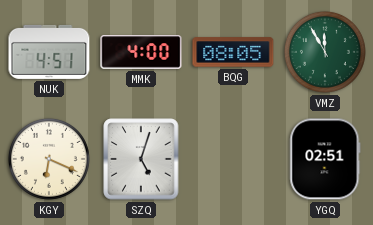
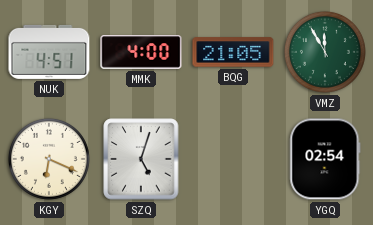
BQG: 08:05 -> 21:05 (233, 52)
YGQ: 02:51 -> 02:54 (325, 159)
